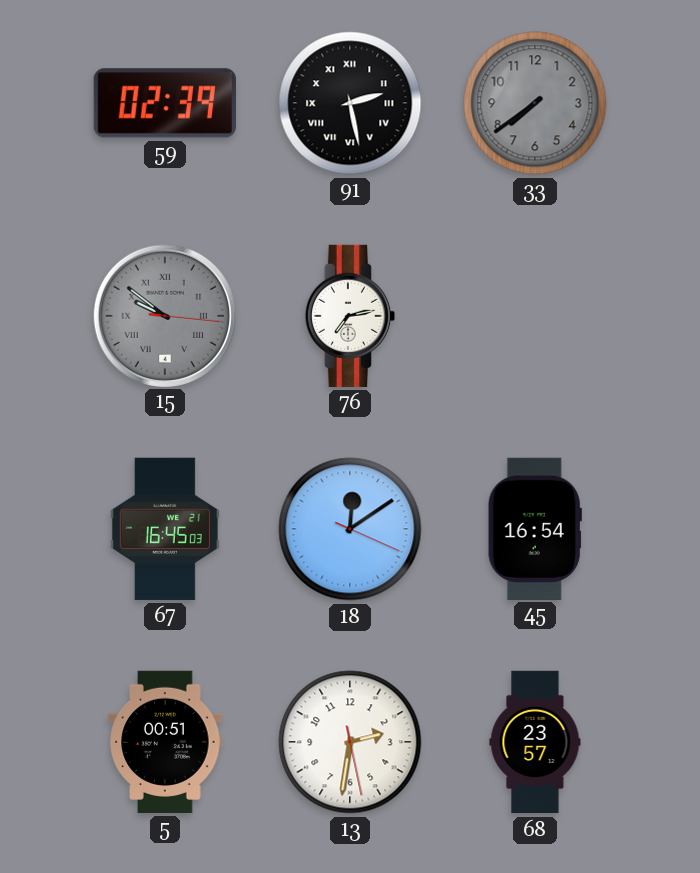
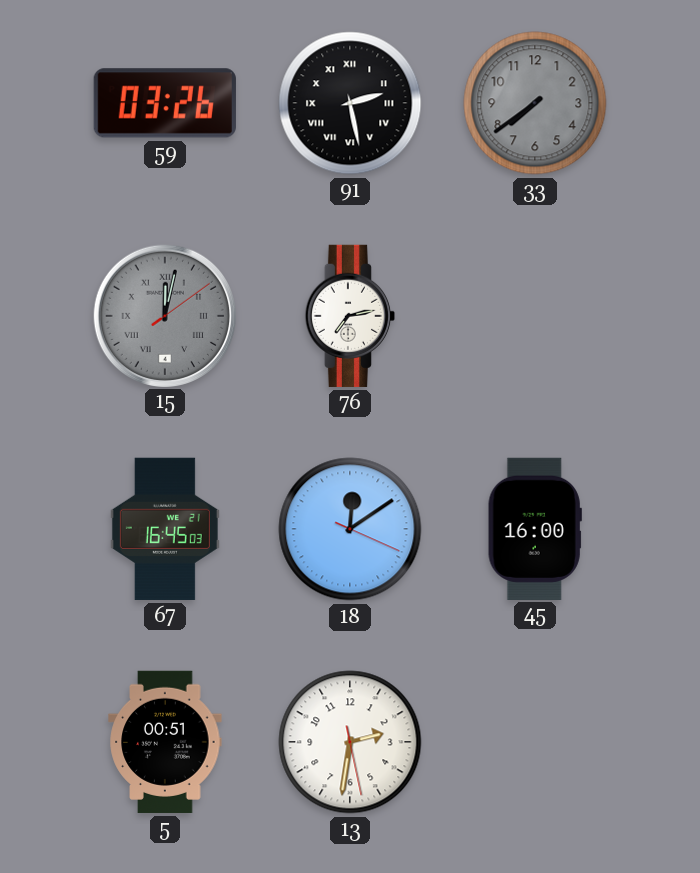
59: 02:39 -> 03:26 (165, 103)
15: 9:51 -> 12:02 (164, 315)
45: 16:54 -> 16:00 (535, 528)
68: 23:57 -> none (535, 742)
